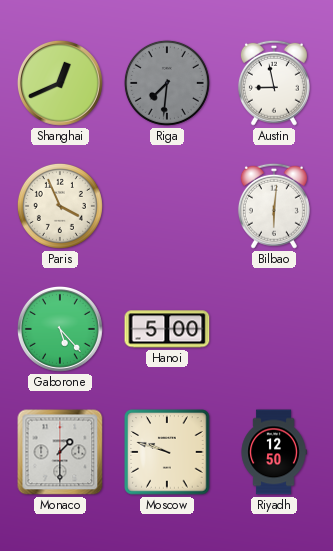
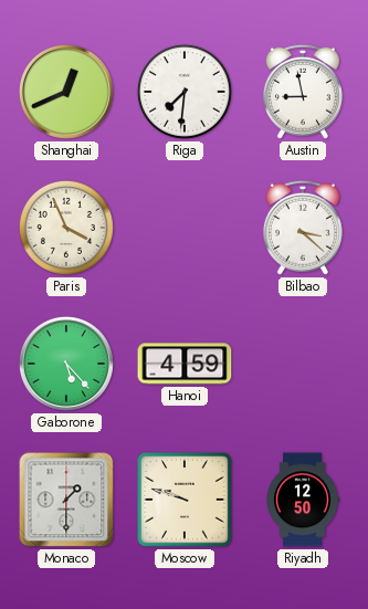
Riga dial: grey -> white (185, 92)
Bilbao: 6:01 -> 3:22 (303, 228)
Hanoi: 5:00 -> 4:59 (185, 364)
